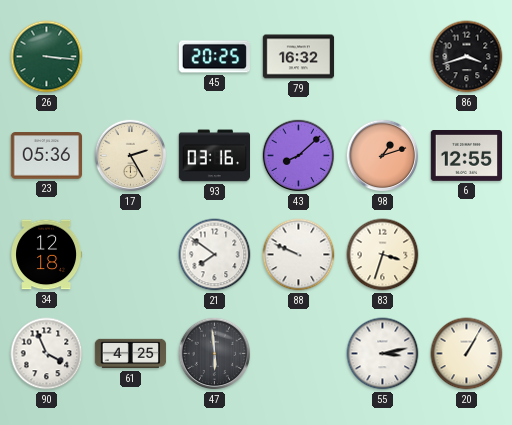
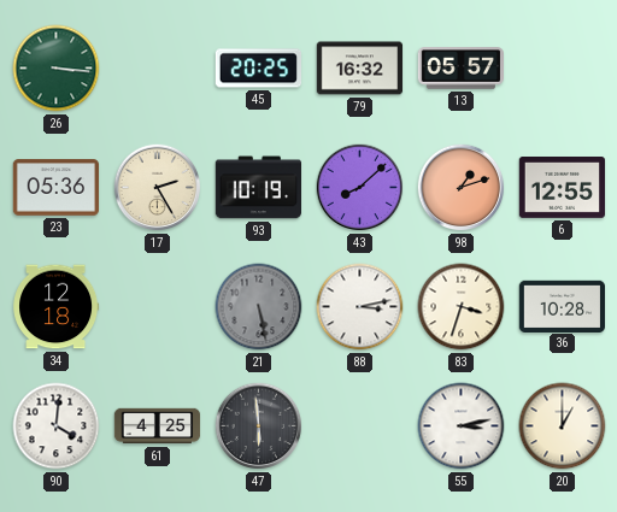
13: none -> 05:57 (460, 69)
86: 3:42 -> none (467, 57)
93: 03:16 -> 10:19 (258, 188)
21: 7:51 -> 5:28 (259, 307)
21 dial: white -> grey (259, 307)
88: 9:49 -> 3:13 (360, 307)
36: none -> 10:28 (563, 306)
90: 3:56 -> 4:01 (57, 426)
20: 1:05 -> 1:00 (563, 426)
